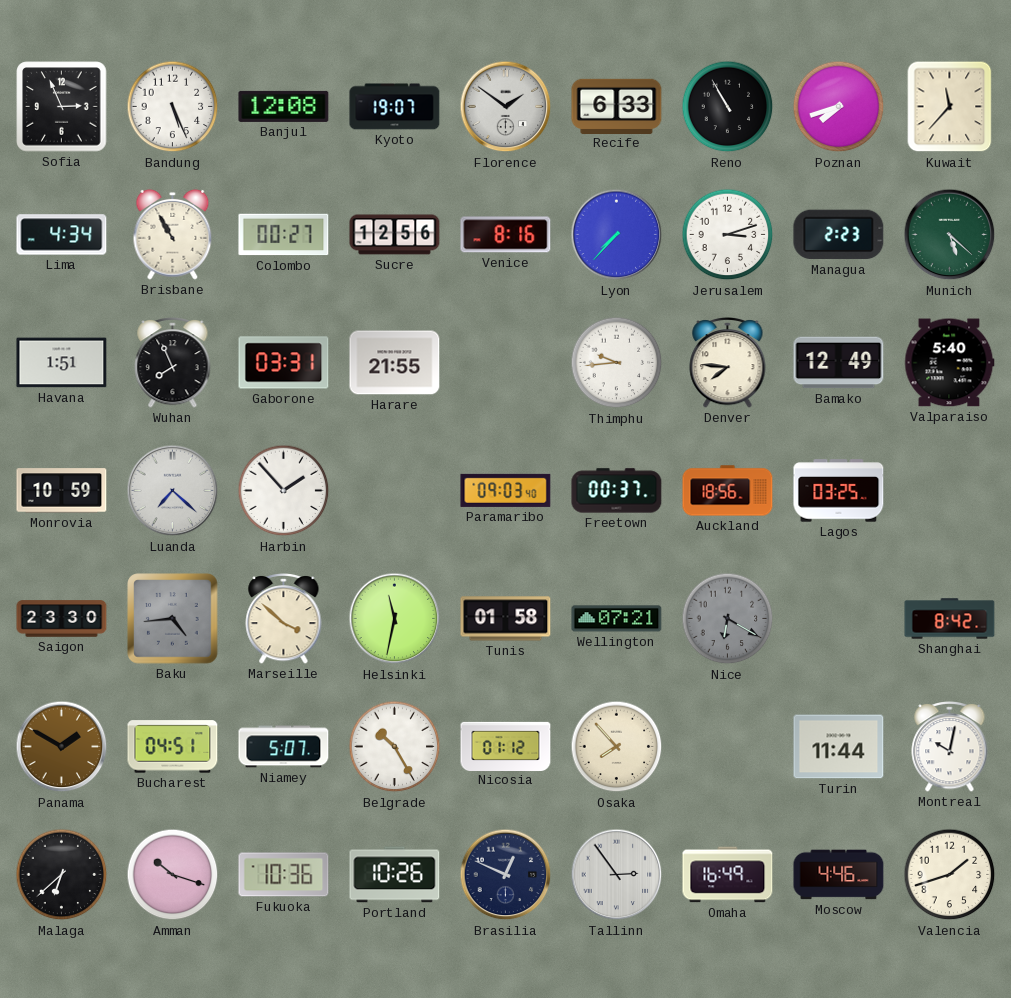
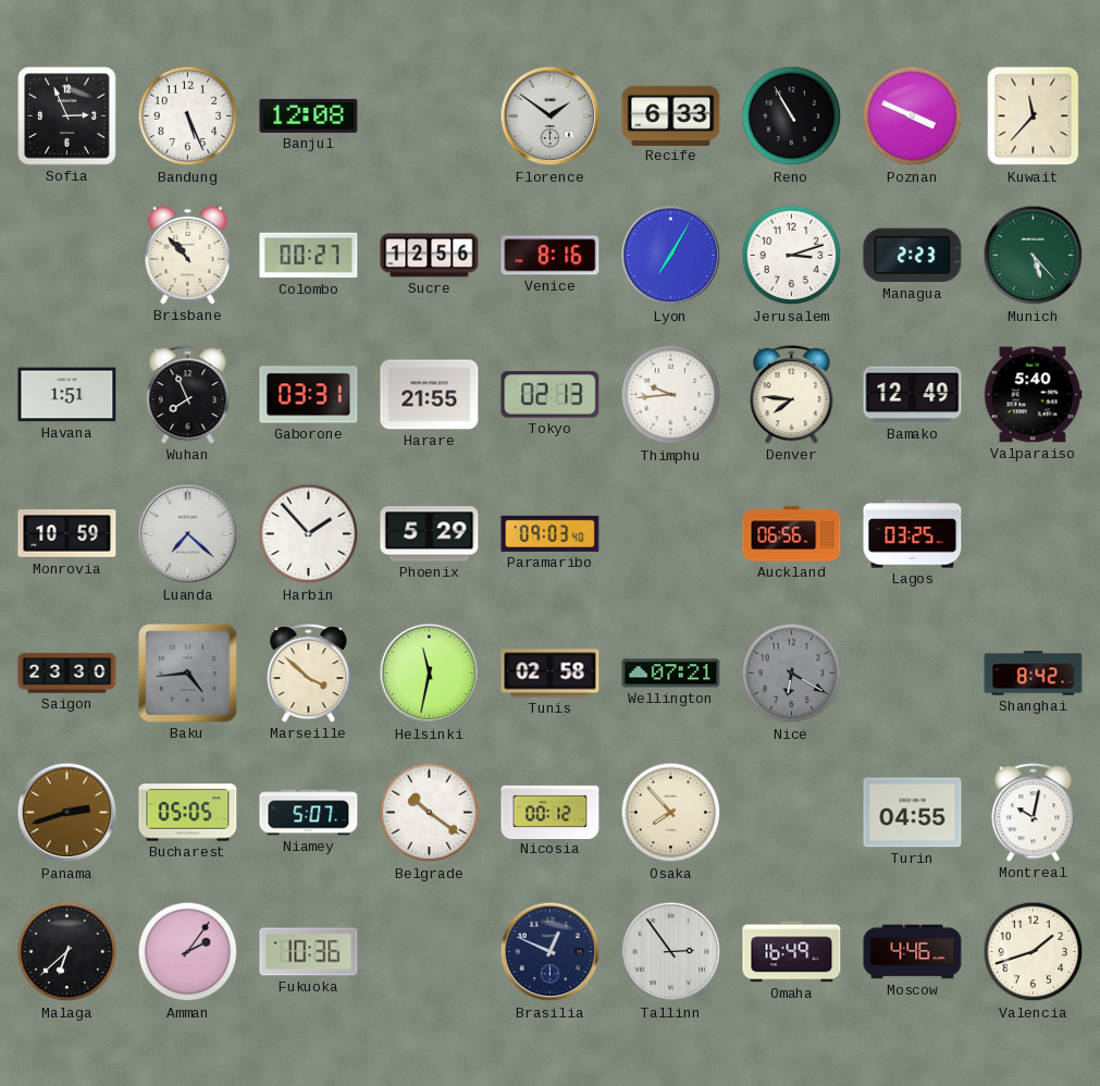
Kyoto: 19:07 -> none (395, 107)
Poznan: 7:42 -> 3:49 (913, 116)
Lima: 4:34 -> none (62, 235)
Brisbane: 10:55 -> 10:53 (188, 255)
Lyon: 7:37 -> 7:05 (671, 256)
Munich: 5:22 -> 5:23 (1034, 256)
Tokyo: none -> 02:13 (551, 394)
Phoenix: none -> 5:29 (430, 534)
Freetown: 00:37 -> none (617, 491)
Auckland: 18:56 -> 06:56 (792, 534)
Tunis: 01:58 -> 02:58 (551, 674)
Panama: 1:50 -> 2:42 (67, 813)
Bucharest: 04:51 -> 05:05 (188, 813)
Belgrade: 10:25 -> 10:21 (430, 813)
Nicosia: 01:12 -> 00:12 (551, 812)
Turin: 11:44 -> 04:55 (913, 813)
Amman: 10:18 -> 2:06 (188, 952)
Portland: 10:26 -> none (395, 875)
